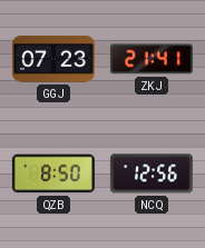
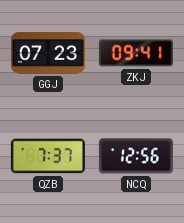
ZKJ: 21:41 -> 09:41 (136, 53)
QZB: 8:50 -> 7:37 (48, 156)
